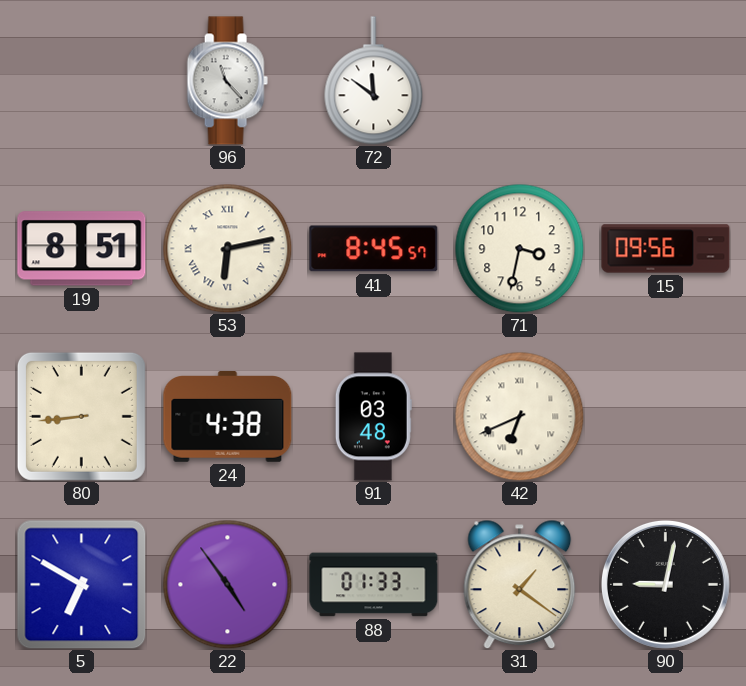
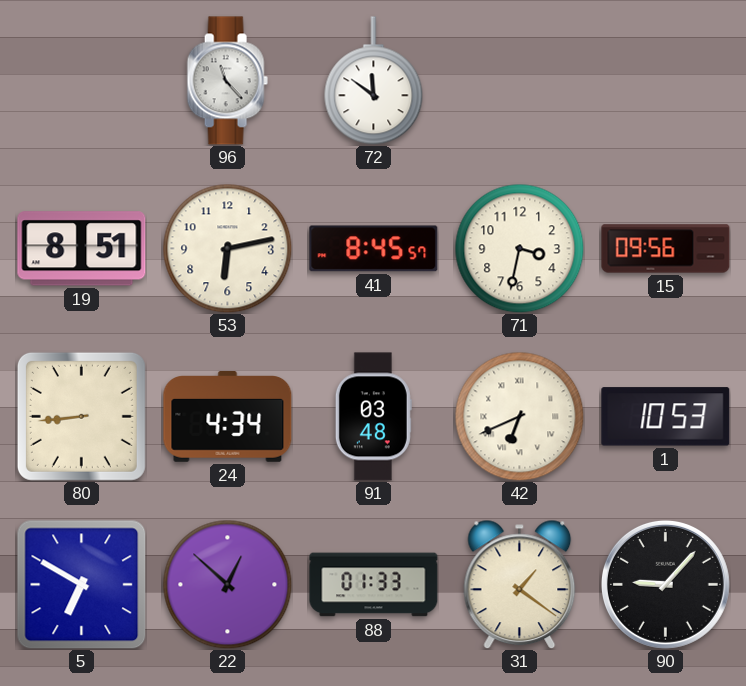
53 numerals: Roman -> Arabic (227, 248)
24: 4:38 -> 4:34 (228, 417)
1: none -> 10:53 (666, 417)
22: 4:54 -> 12:52 (227, 584)
90: 9:02 -> 9:07 (665, 584)
